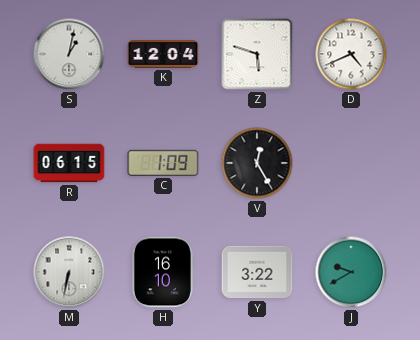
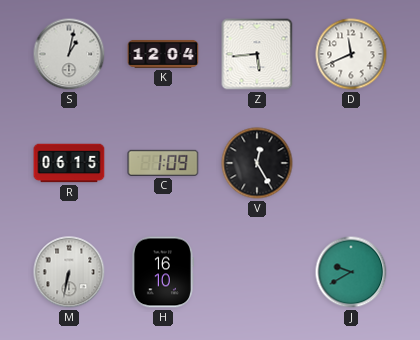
Z: 5:48 -> 5:44 (257, 54)
D: 4:41 -> 11:41 (351, 54)
Y: 3:22 -> none (257, 272)
